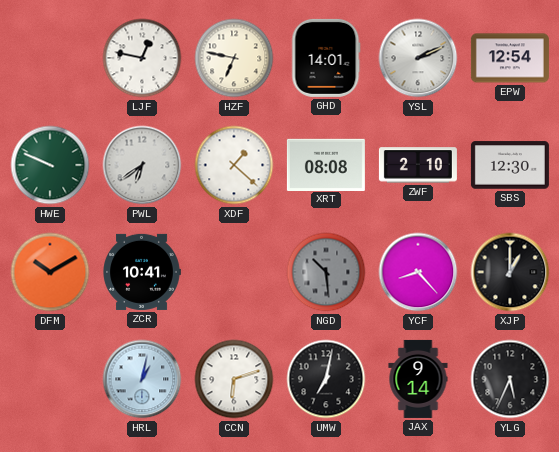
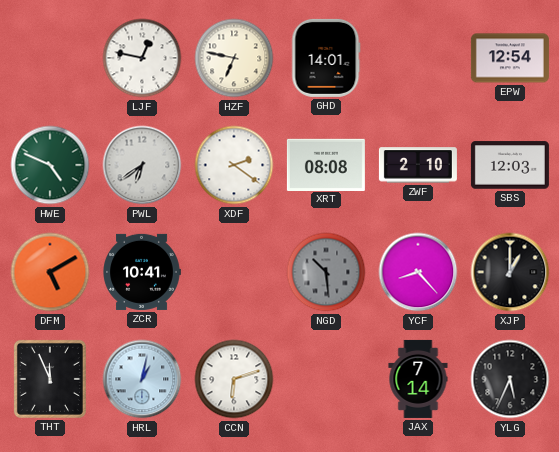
YSL: 2:11 -> none (418, 58)
HWE: 9:49 -> 4:49 (50, 165)
XDF: 1:22 -> 2:21 (234, 165)
SBS: 12:30 -> 12:03 (510, 165)
DFM: 10:10 -> 5:10 (50, 272)
THT: none -> 11:56 (50, 379)
UMW: 7:02 -> none (326, 379)
JAX: 9:14 -> 7:14 (418, 379)
